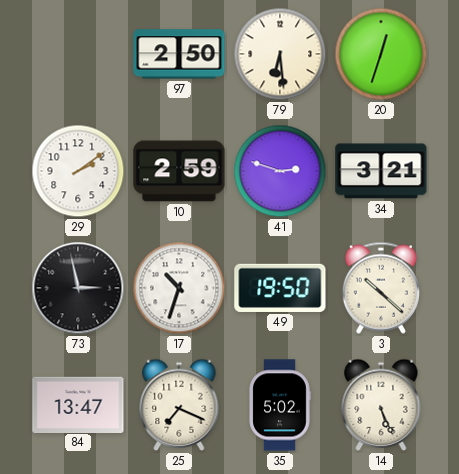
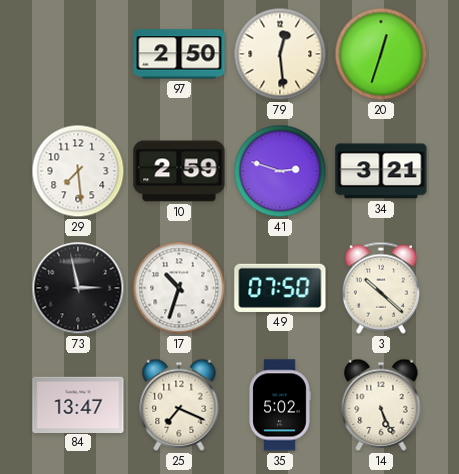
79: 6:29 -> 12:29 (280, 54)
29: 2:09 -> 7:29 (78, 171)
49: 19:50 -> 07:50 (280, 288)
